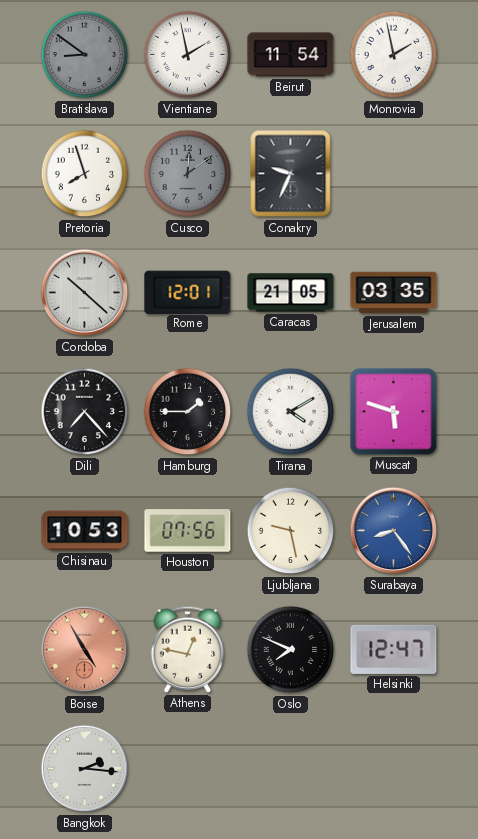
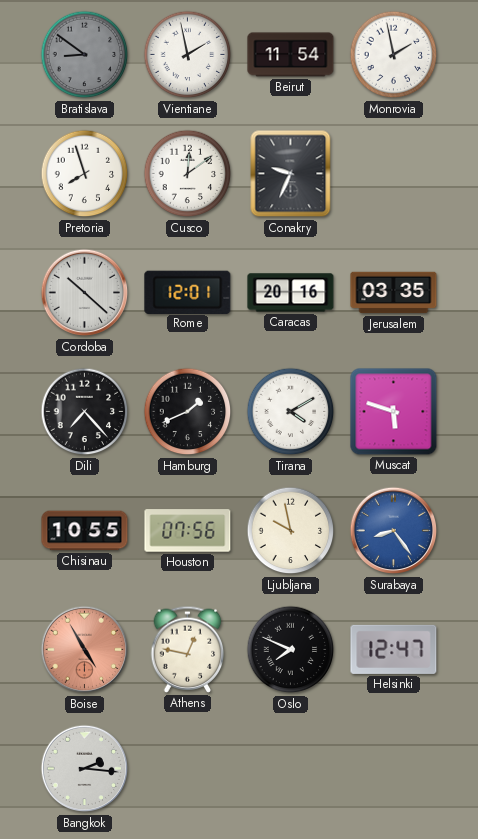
Cusco dial: grey -> white (188, 174)
Caracas: 21:05 -> 20:16 (291, 293)
Hamburg: 1:45 -> 1:41 (188, 412)
Chisinau: 10:53 -> 10:55 (85, 531)
Ljubljana: 9:28 -> 9:58 (291, 531)
